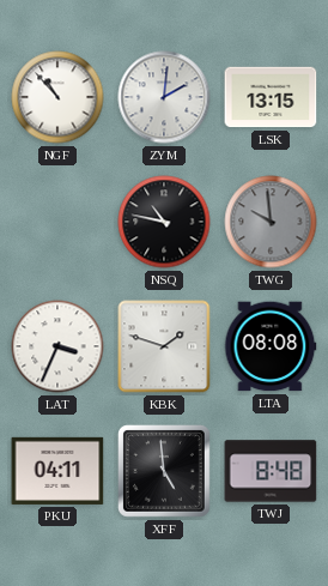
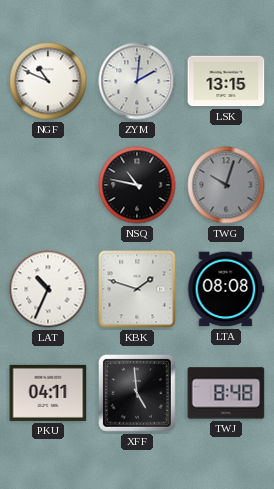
NGF: 10:53 -> 10:49 (48, 81)
TWG: 9:59 -> 10:03 (226, 185)
LAT: 3:34 -> 10:34 (48, 289)
